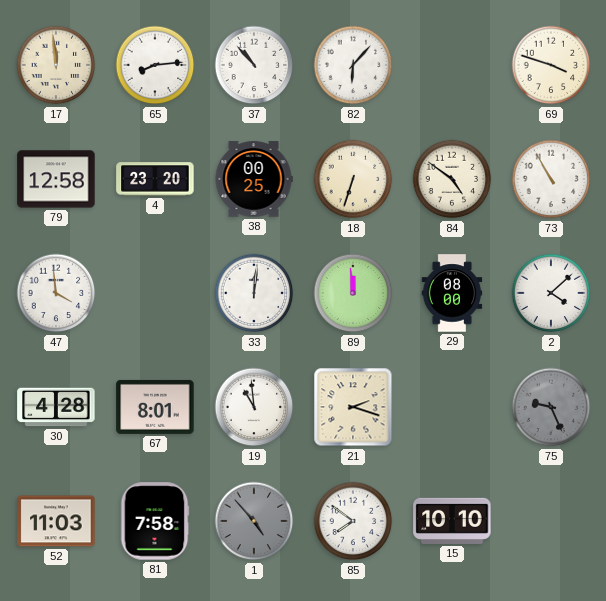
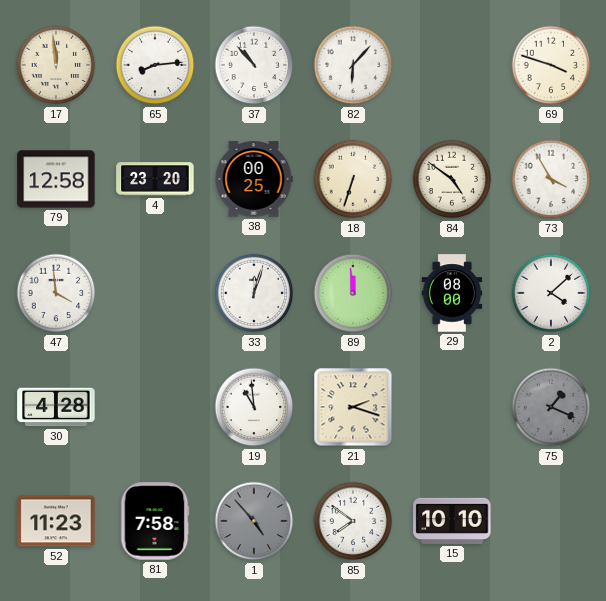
73: 10:55 -> 3:55 (551, 179)
33: 12:01 -> 12:03 (254, 293)
67: 8:01 -> none (155, 407)
75: 9:26 -> 1:19 (551, 407)
52: 11:03 -> 11:23 (56, 521)
